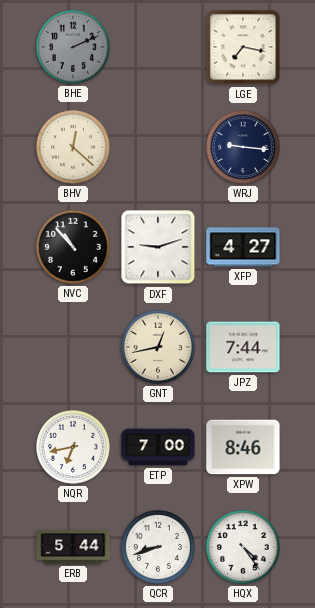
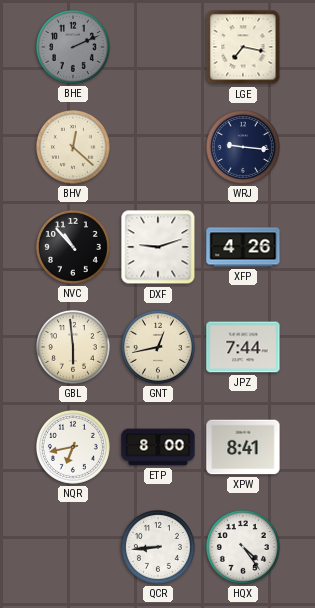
XFP: 4:27 -> 4:26 (243, 247)
GBL: none -> 5:59 (73, 347)
ETP: 7:00 -> 8:00 (158, 447)
XPW: 8:46 -> 8:41 (243, 447)
ERB: 5:44 -> none (73, 547)
QCR: 8:42 -> 8:44 (158, 547)
